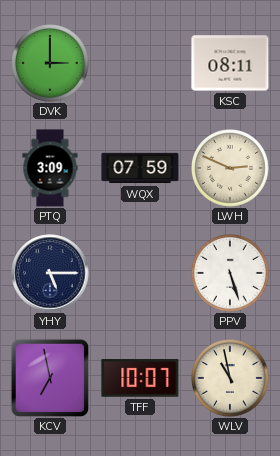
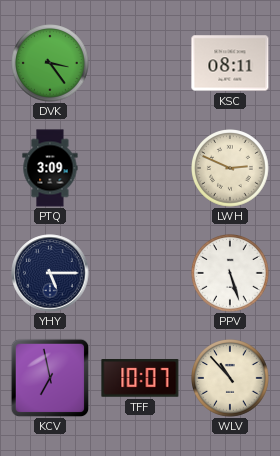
DVK: 3:00 -> 3:24 (51, 64)
WQX: 07:59 -> none (140, 168)
WLV: 10:58 -> 10:53 (231, 379)
